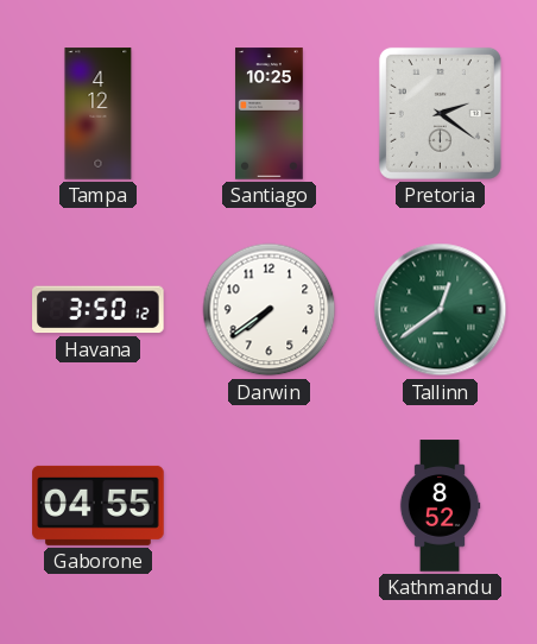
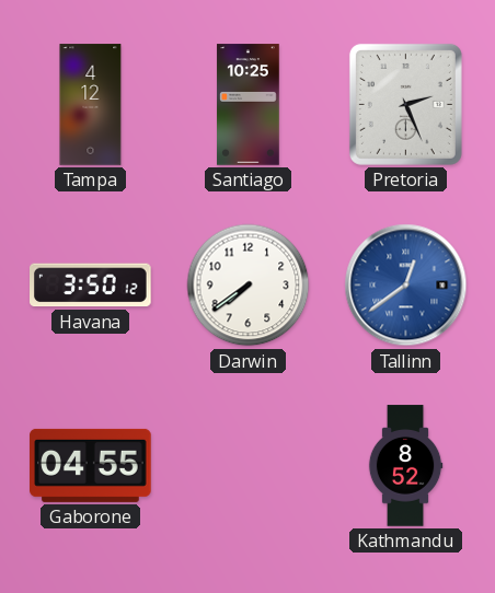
Pretoria: 2:21 -> 2:26 (405, 104)
Tallinn dial: green -> blue (406, 286)
